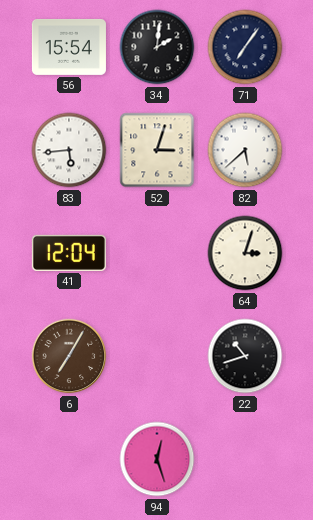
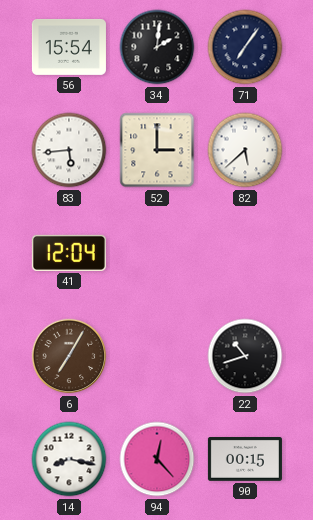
52: 3:03 -> 3:00 (157, 150)
64: 3:03 -> none (245, 253)
14: none -> 8:17 (69, 459)
94: 12:27 -> 12:23 (157, 459)
90: none -> 00:15 (245, 460)
